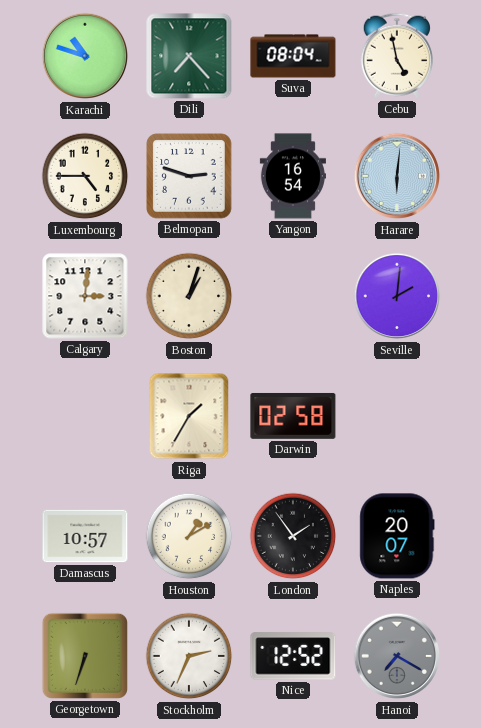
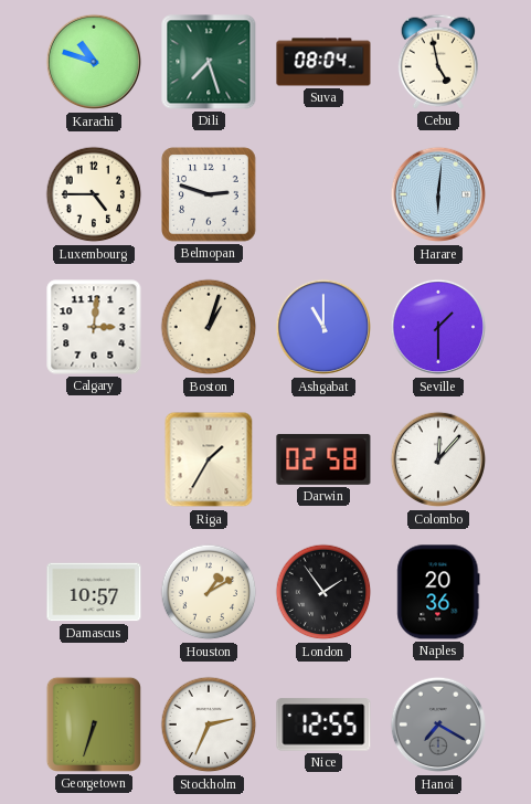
Dili: 7:23 -> 7:27 (209, 62)
Yangon: 16:54 -> none (293, 176)
Ashgabat: none -> 11:00 (323, 327)
Seville: 2:01 -> 1:30 (438, 327)
Colombo: none -> 12:07 (438, 459)
Naples: 20:07 -> 20:36 (438, 592)
Nice: 12:52 -> 12:55 (323, 724)
